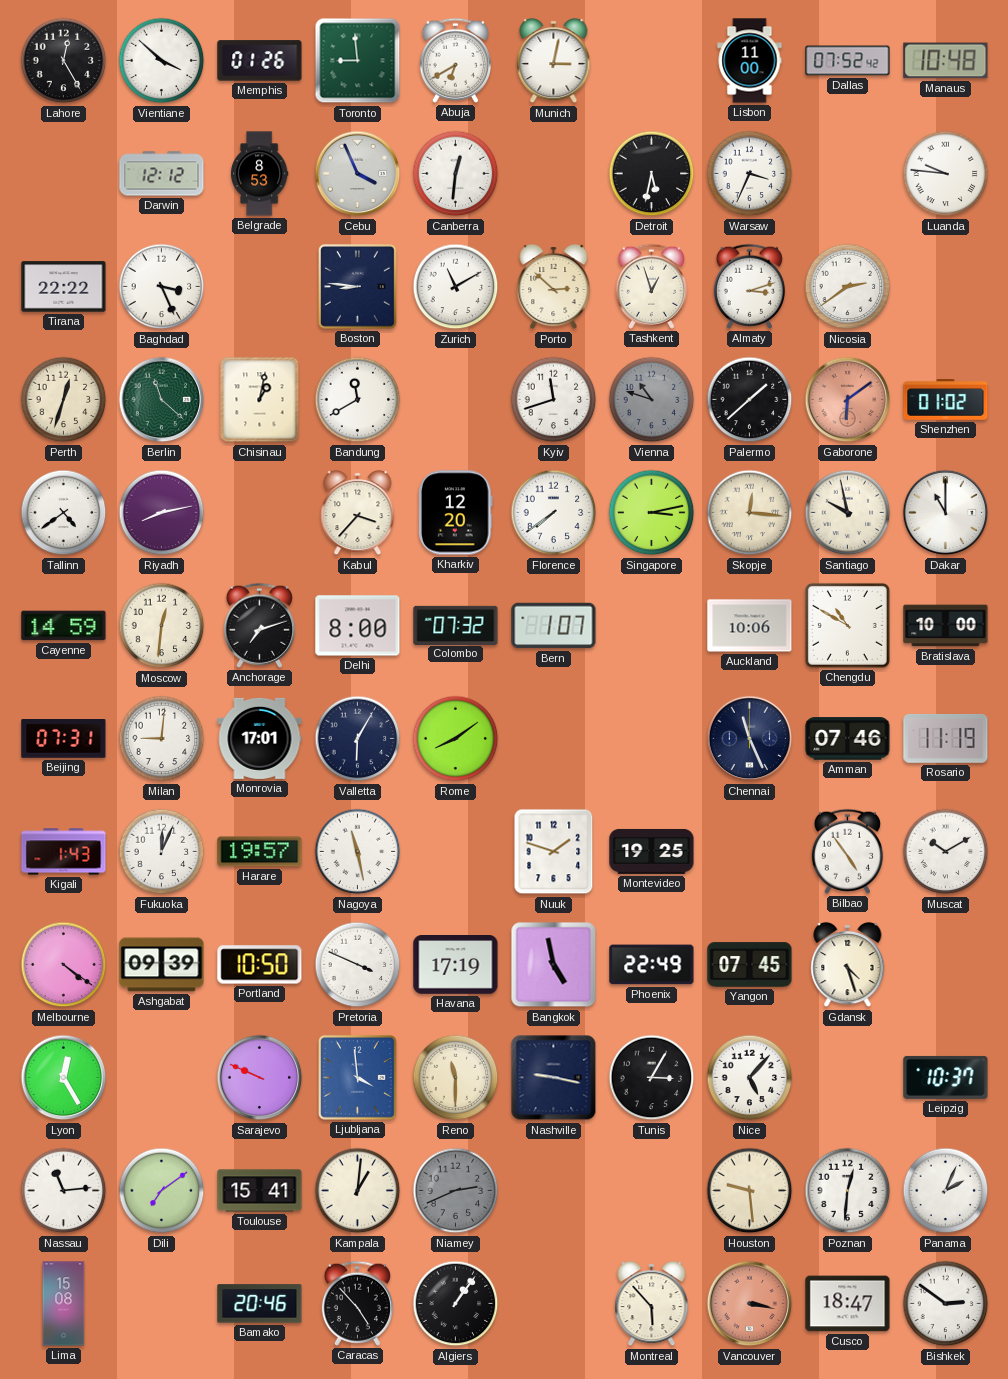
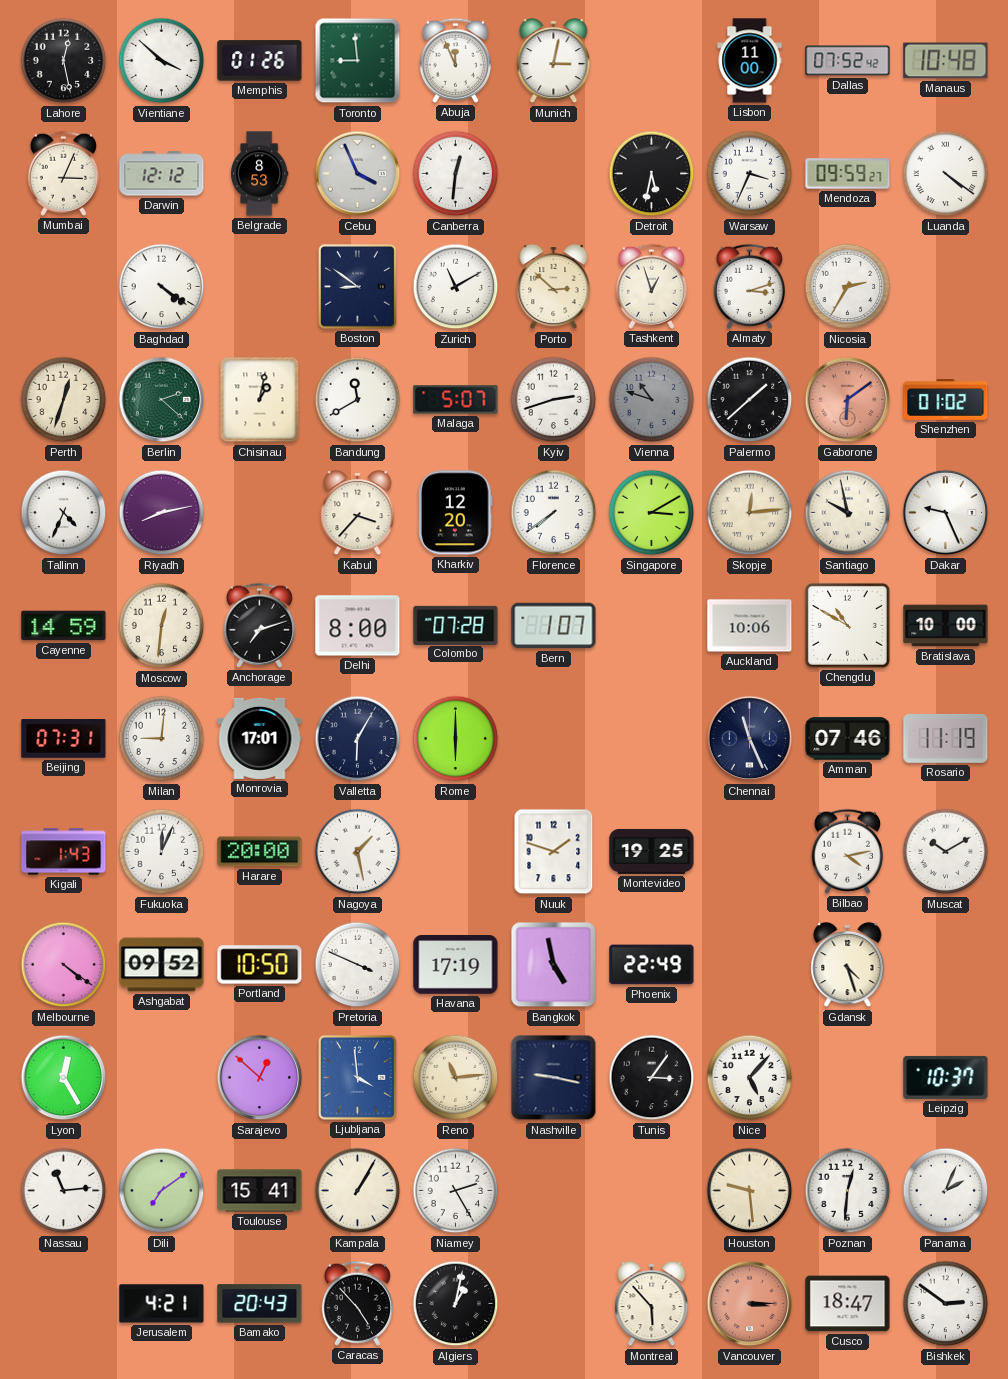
Lahore: 12:25 -> 12:28 (64, 61)
Abuja: 6:40 -> 11:56 (455, 60)
Mumbai: none -> 3:04 (63, 173)
Mendoza: none -> 09:59 (848, 174)
Luanda: 9:46 -> 4:21 (946, 174)
Tirana: 22:22 -> none (64, 287)
Baghdad: 3:26 -> 4:21 (162, 287)
Boston: 8:46 -> 8:51 (358, 287)
Nicosia: 2:39 -> 2:35 (848, 287)
Berlin: 11:22 -> 2:22 (162, 400)
Malaga: none -> 5:07 (456, 400)
Kyiv: 11:42 -> 2:42 (554, 400)
Tallinn: 4:39 -> 4:34 (64, 513)
Singapore: 3:13 -> 3:10 (652, 513)
Skopje: 12:16 -> 12:14 (750, 513)
Dakar: 11:00 -> 9:26 (946, 513)
Colombo: 07:32 -> 07:28 (456, 625)
Rome: 8:09 -> 6:00 (456, 739)
Harare: 19:57 -> 20:00 (260, 852)
Nagoya: 11:28 -> 1:28 (358, 852)
Bilbao: 4:54 -> 4:13 (847, 851)
Ashgabat: 09:39 -> 09:52 (162, 965)
Yangon: 07:45 -> none (750, 965)
Sarajevo: 9:49 -> 12:52 (260, 1078)
Reno: 11:30 -> 11:14 (456, 1078)
Tunis: 3:05 -> 3:06 (652, 1078)
Kampala: 1:01 -> 1:05 (358, 1191)
Niamey: 2:41 -> 2:25 (456, 1191)
Niamey dial: grey -> white (456, 1191)
Lima: 15:08 -> none (64, 1304)
Jerusalem: none -> 4:21 (162, 1304)
Bamako: 20:46 -> 20:43 (260, 1304)
Algiers: 1:06 -> 1:02 (456, 1304)
Vancouver: 3:17 -> 3:15 (750, 1304)
